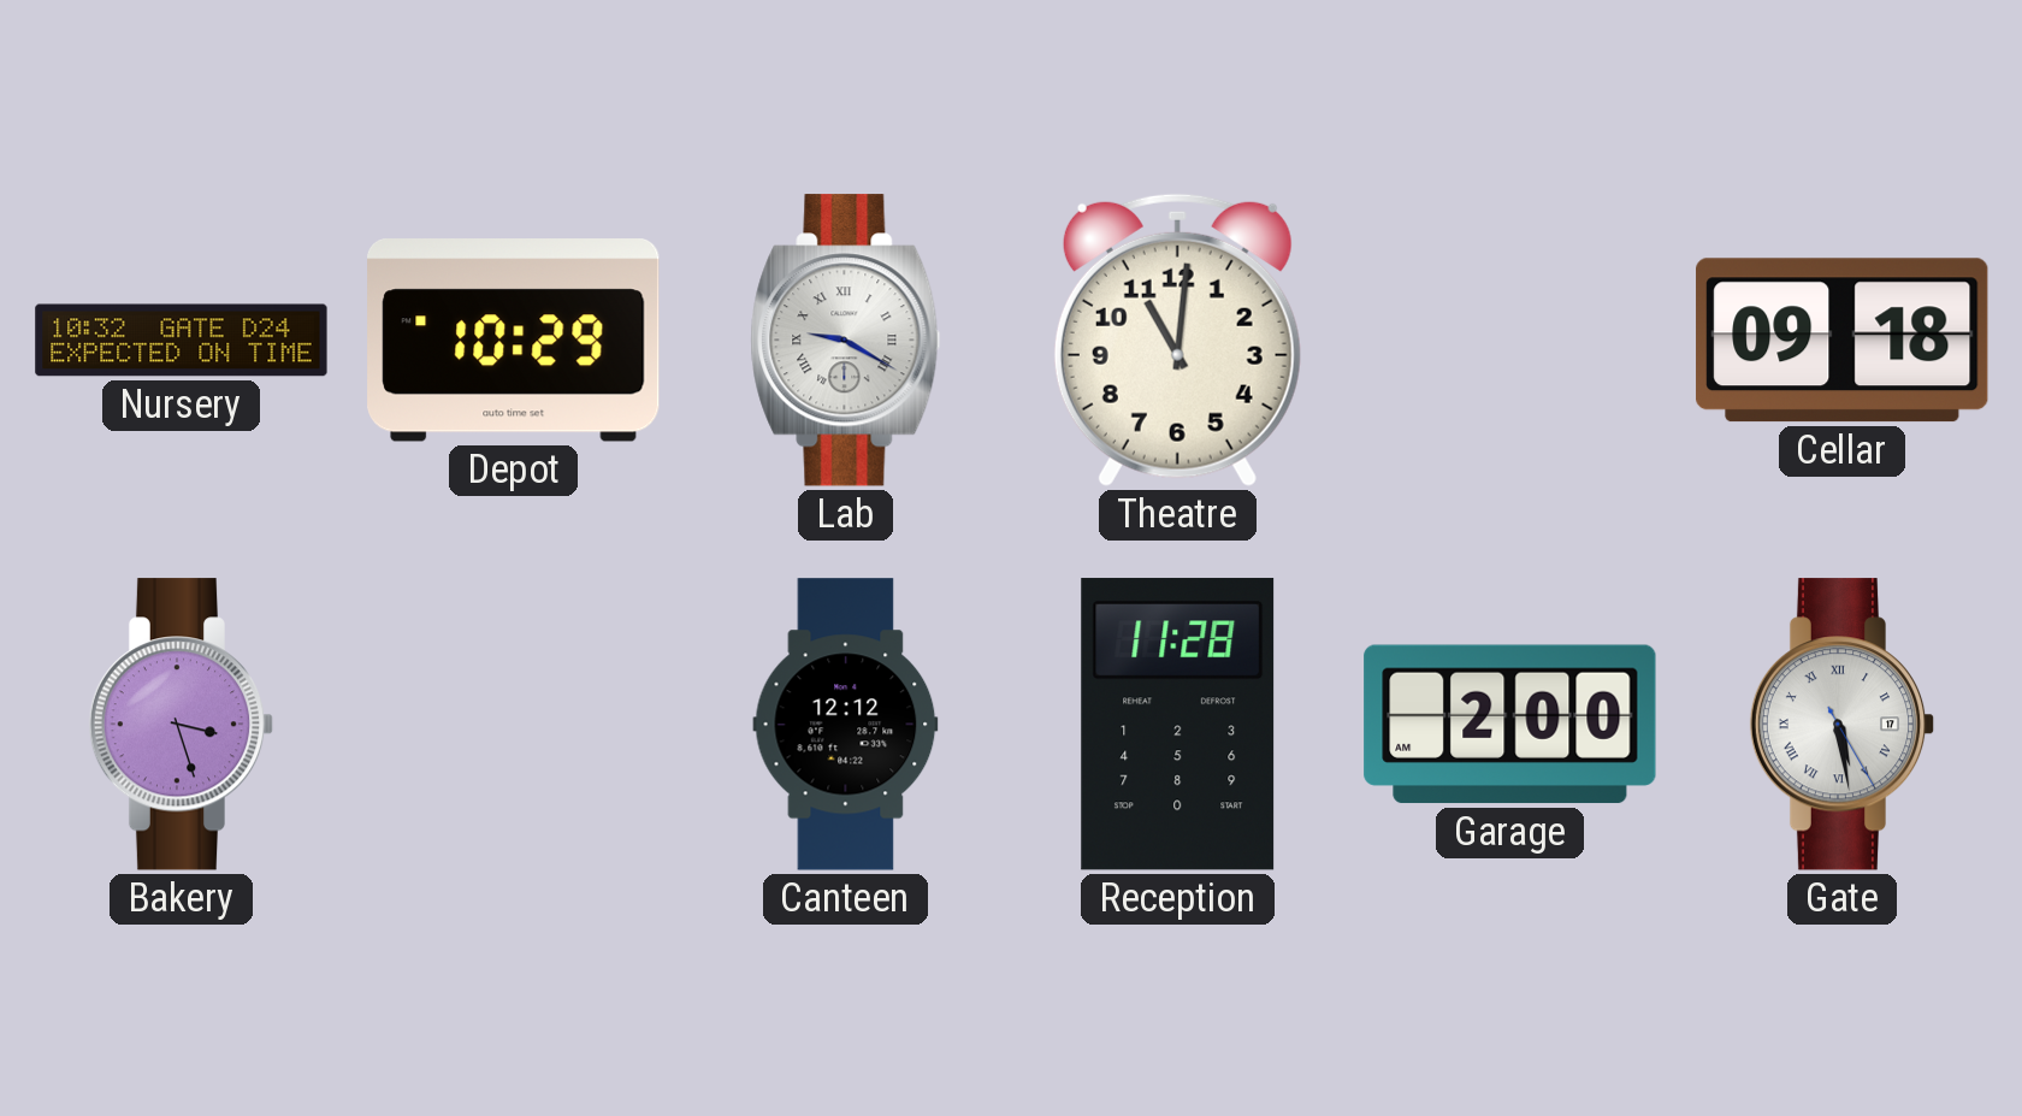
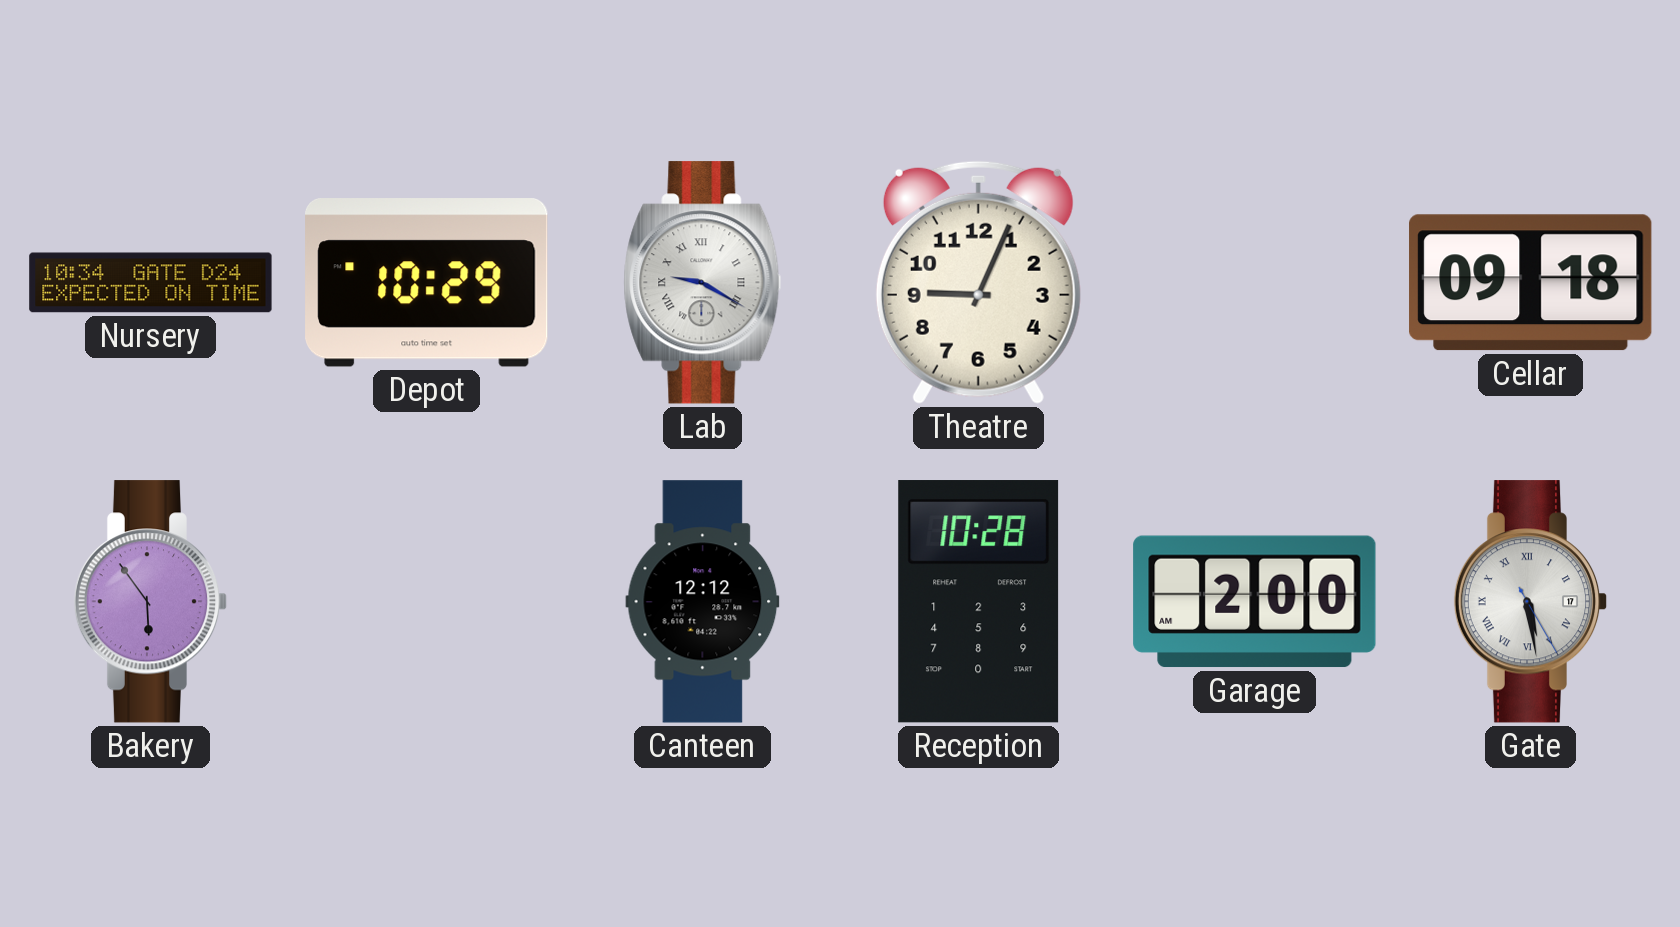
Nursery: 10:32 -> 10:34 (151, 283)
Theatre: 11:01 -> 9:04 (978, 282)
Bakery: 3:27 -> 5:54 (151, 602)
Reception: 11:28 -> 10:28 (979, 602)
